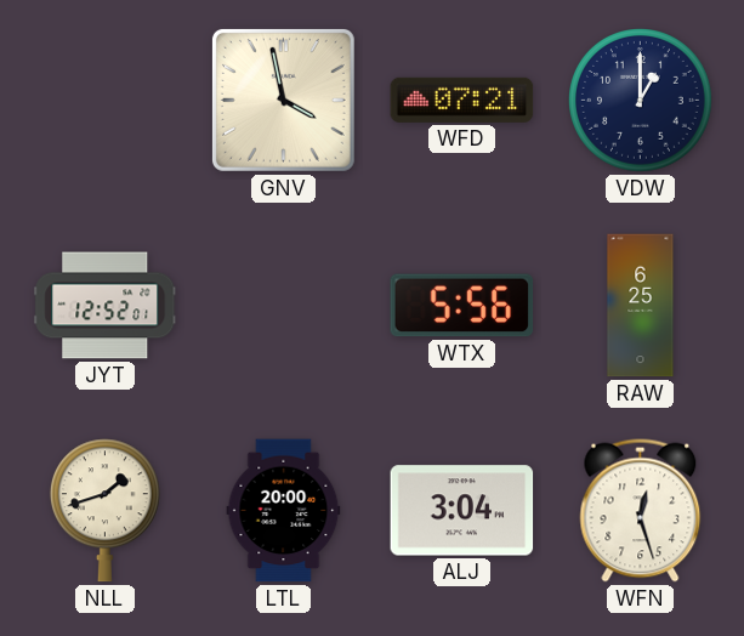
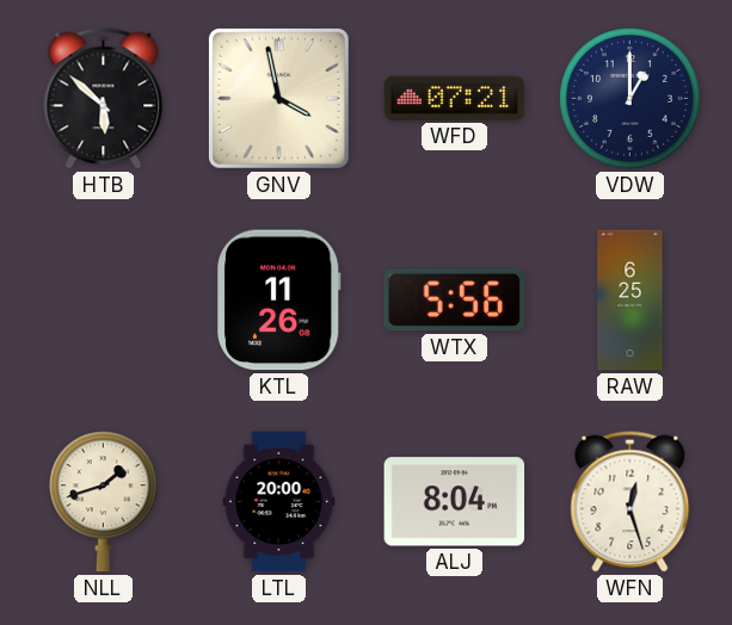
HTB: none -> 5:52 (104, 99)
JYT: 12:52 -> none (106, 306)
KTL: none -> 11:26 (279, 301)
ALJ: 3:04 -> 8:04 (455, 502)
